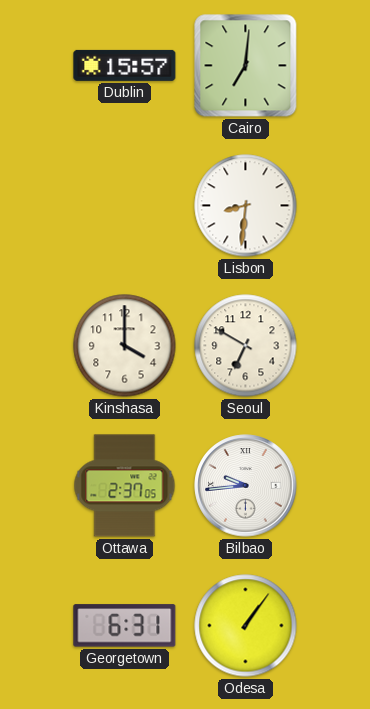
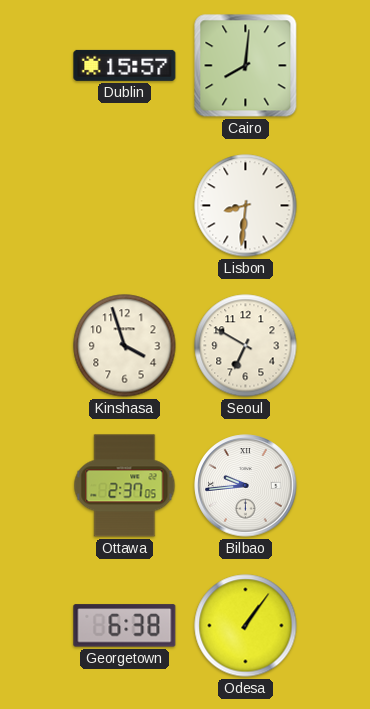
Cairo: 7:01 -> 8:01 (246, 66)
Kinshasa: 4:00 -> 3:57 (125, 346)
Georgetown: 6:31 -> 6:38 (125, 626)
